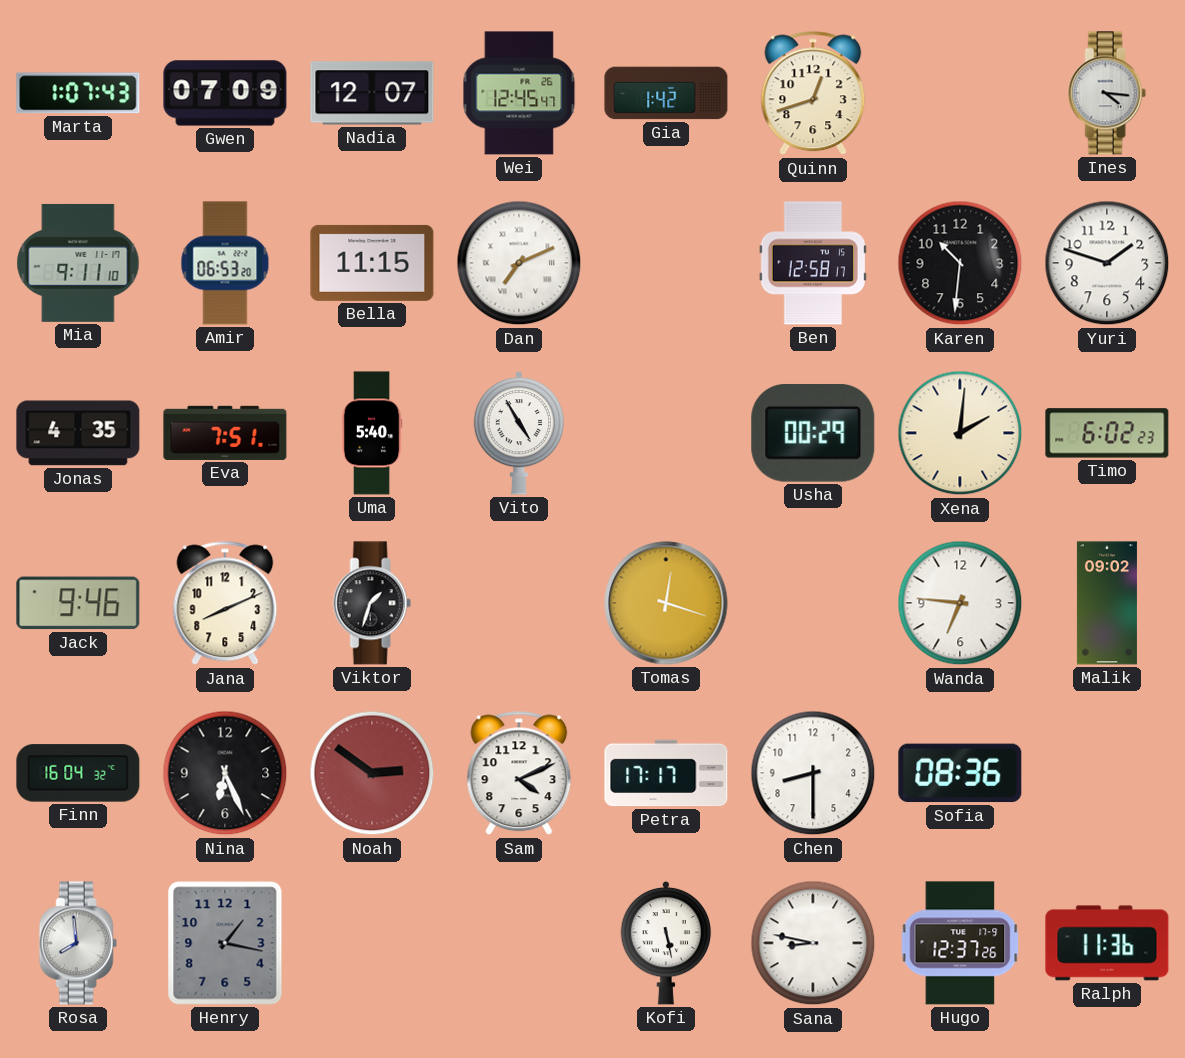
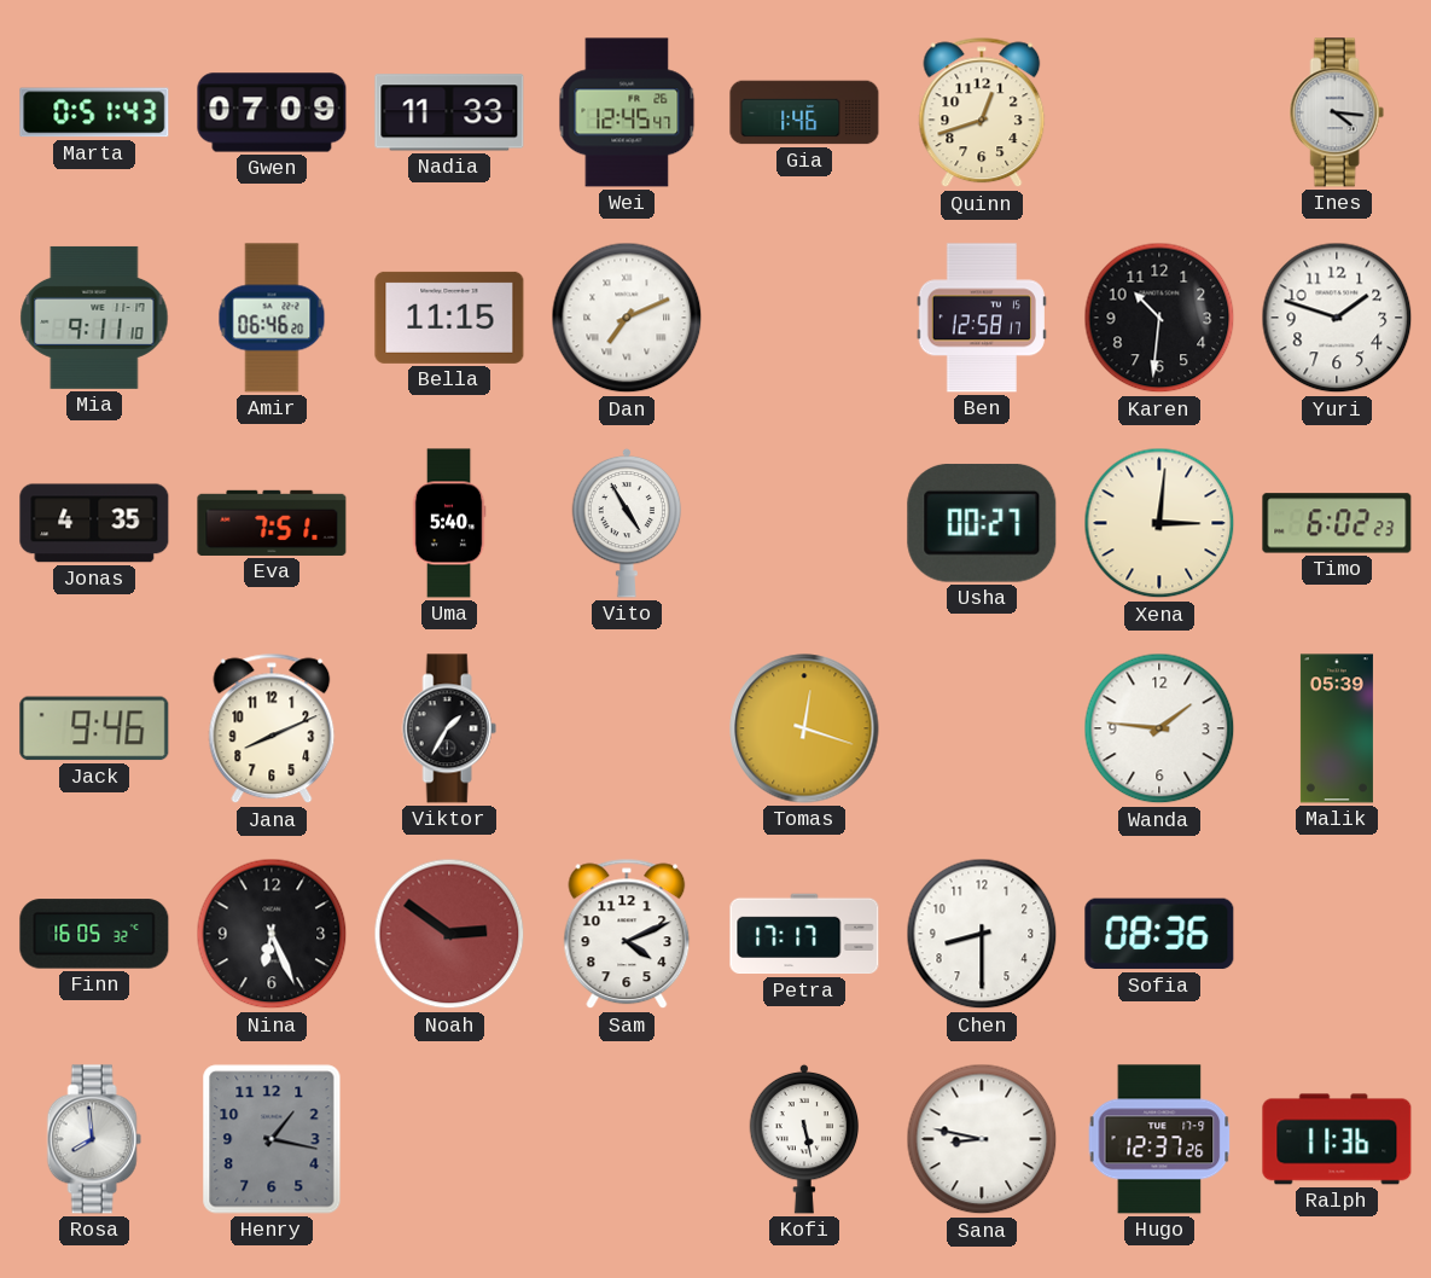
Marta: 1:07 -> 0:51 (94, 112)
Nadia: 12:07 -> 11:33 (449, 112)
Gia: 1:42 -> 1:46 (804, 112)
Amir: 06:53 -> 06:46 (272, 318)
Usha: 00:29 -> 00:27 (982, 523)
Xena: 2:01 -> 3:01 (1159, 523)
Viktor: 1:33 -> 1:35 (449, 728)
Wanda: 6:46 -> 1:46 (1159, 728)
Malik: 09:02 -> 05:39 (1337, 728)
Finn: 16:04 -> 16:05 (94, 934)
